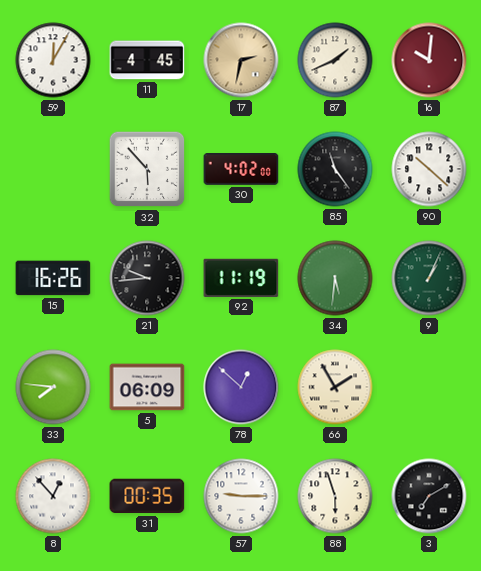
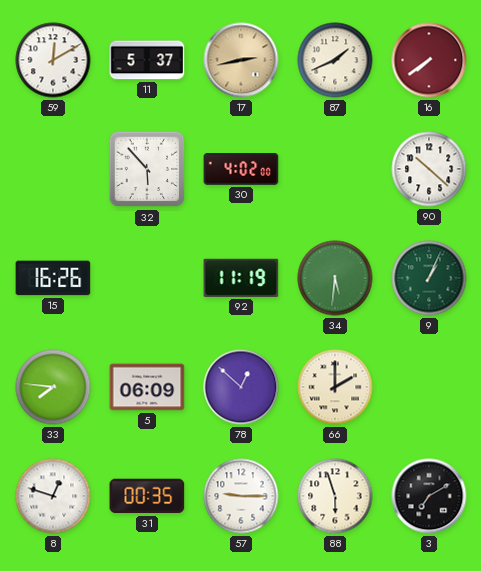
59: 12:05 -> 12:10 (53, 60)
11: 4:45 -> 5:37 (147, 60)
17: 2:32 -> 2:43 (241, 60)
16: 10:01 -> 7:39 (429, 60)
85: 11:24 -> none (335, 169)
21: 9:44 -> none (147, 278)
66: 1:55 -> 2:00 (335, 387)
8: 12:53 -> 12:48 (53, 496)
